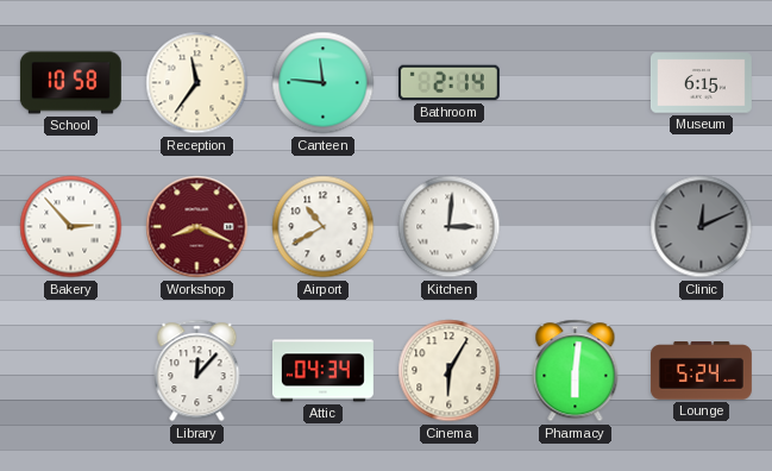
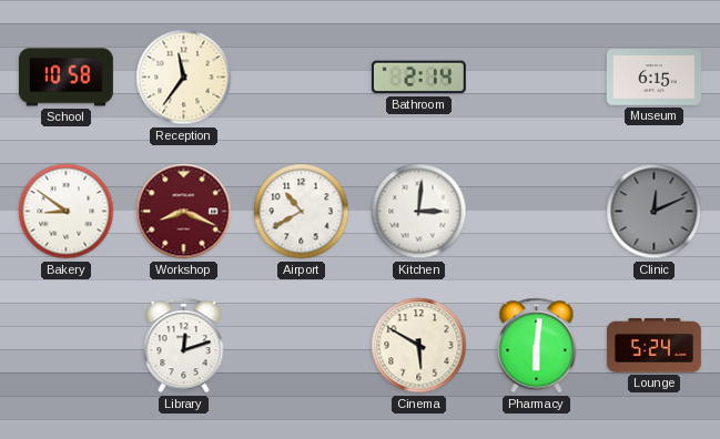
Canteen: 11:46 -> none (324, 83)
Bakery: 2:53 -> 8:51 (67, 212)
Library: 12:07 -> 12:12 (184, 346)
Attic: 04:34 -> none (322, 371)
Cinema: 6:05 -> 5:50 (419, 346)
